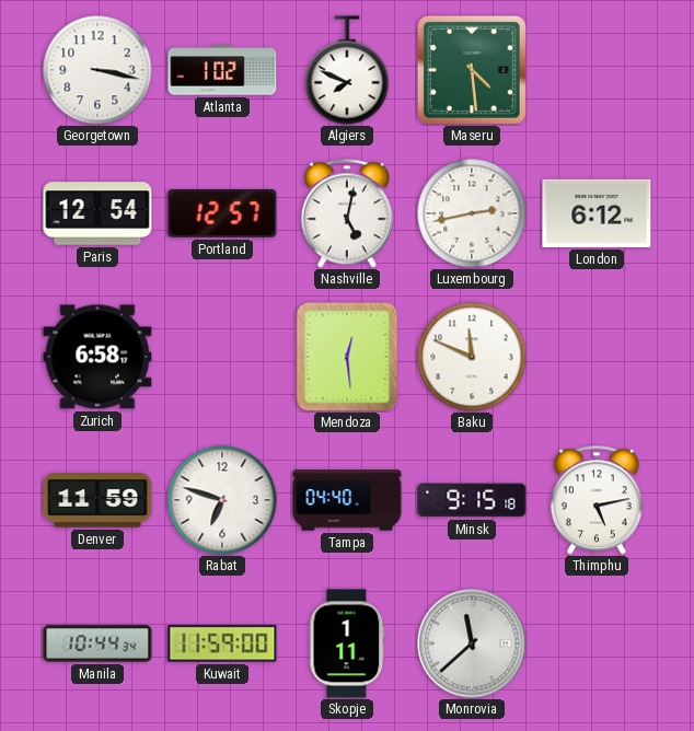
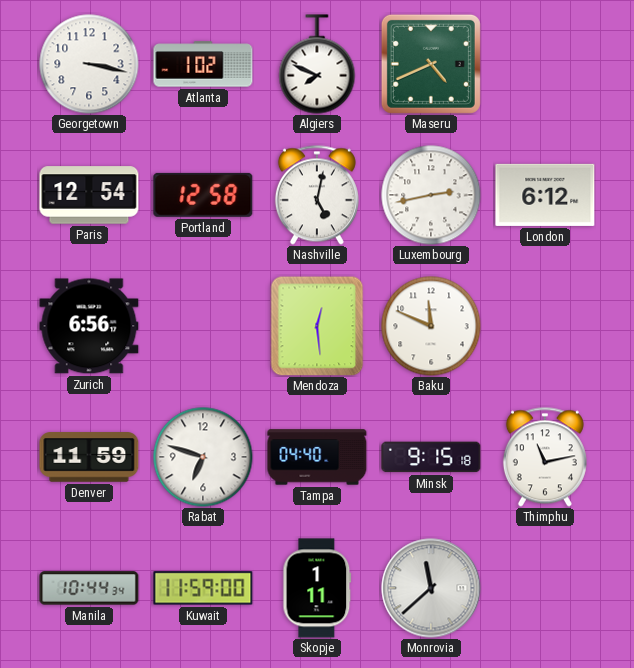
Maseru: 4:29 -> 4:41 (431, 64)
Portland: 12:57 -> 12:58 (203, 195)
Zurich: 6:58 -> 6:56 (89, 326)
Thimphu: 5:13 -> 11:13 (545, 457)
